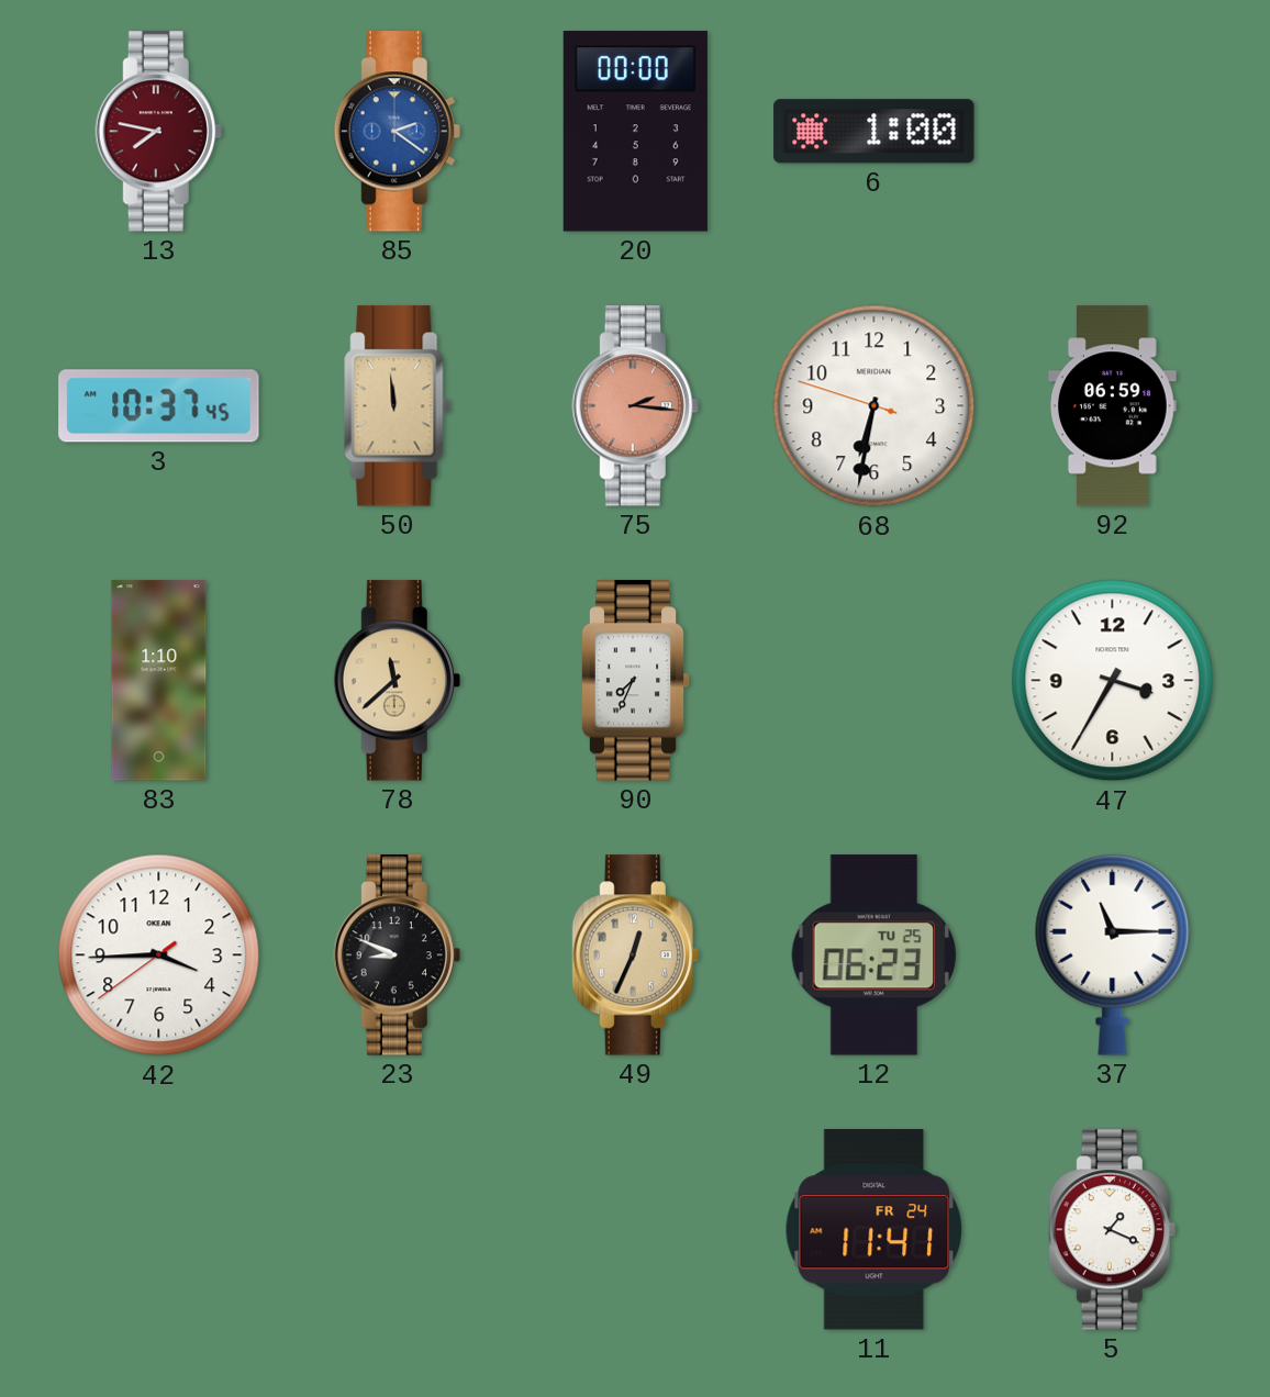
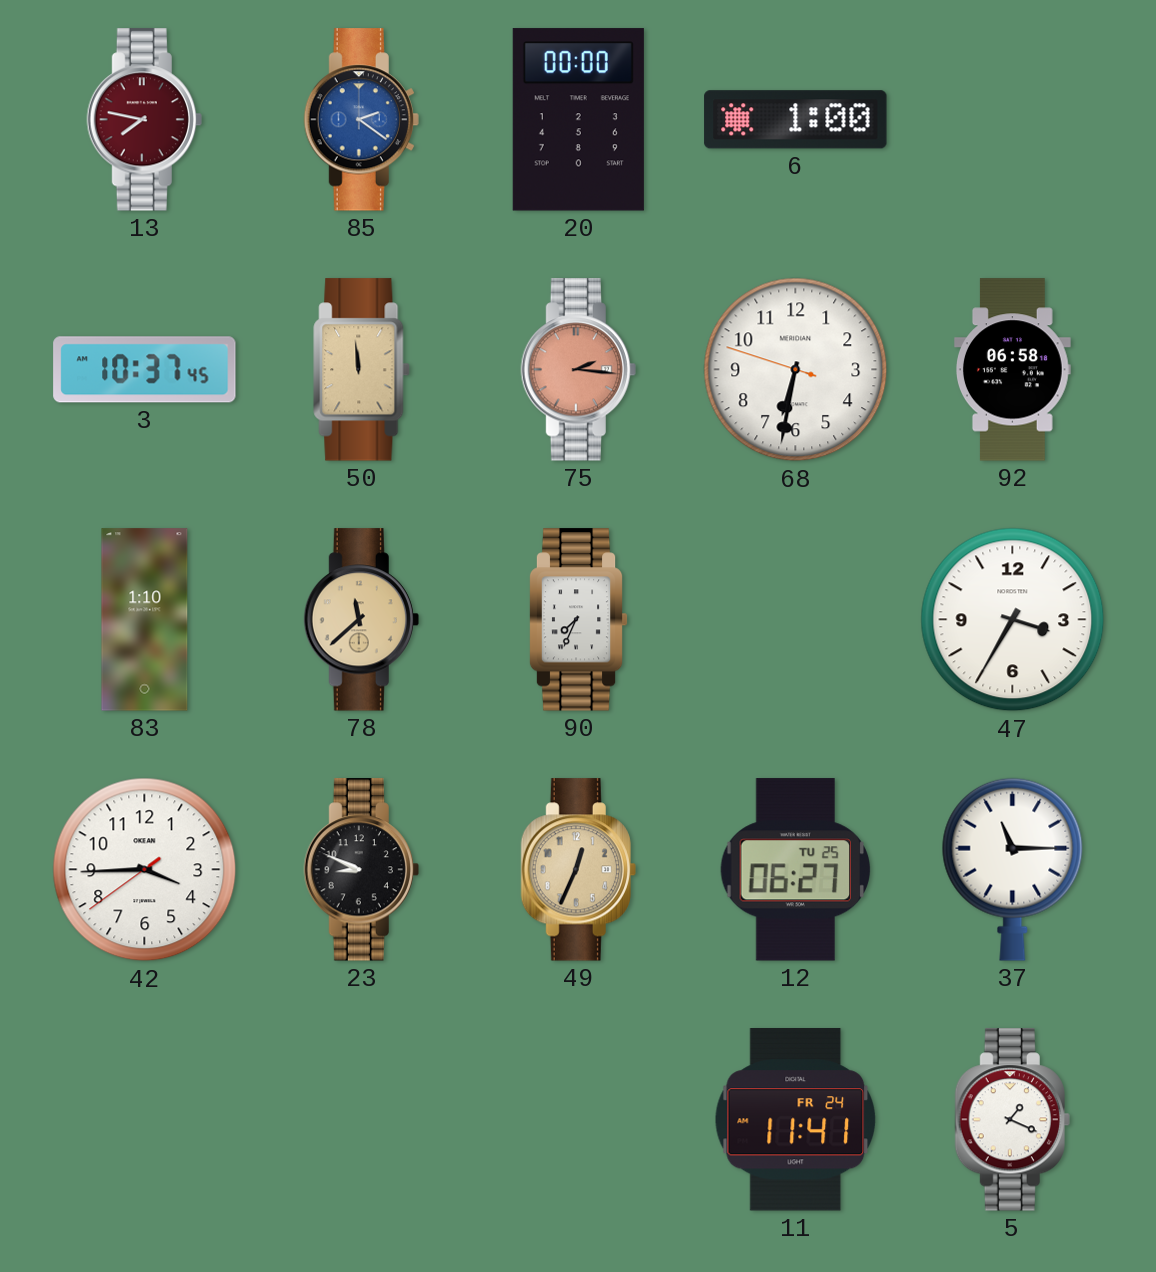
92: 06:59 -> 06:58 (1012, 370)
12: 06:23 -> 06:27 (796, 870)
